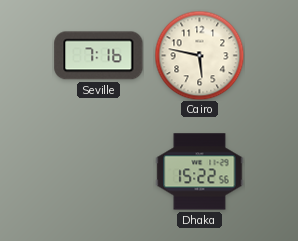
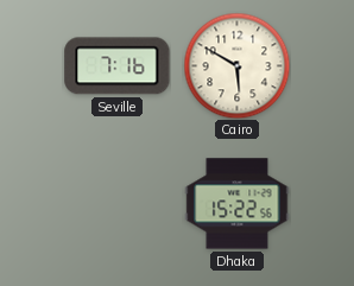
Cairo: 5:47 -> 5:50 (236, 65)
